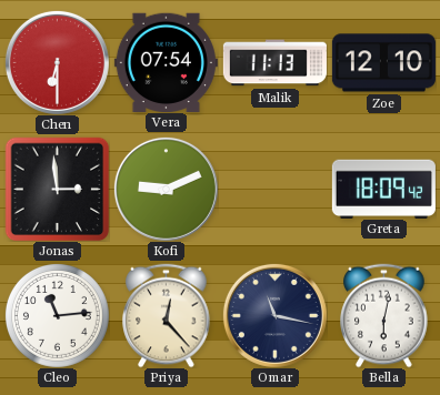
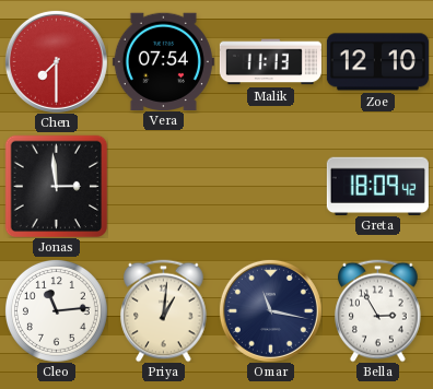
Chen: 6:30 -> 7:30 (56, 61)
Kofi: 9:11 -> none (166, 189)
Priya: 12:23 -> 1:01 (164, 310)
Bella: 6:02 -> 2:55 (378, 310)
